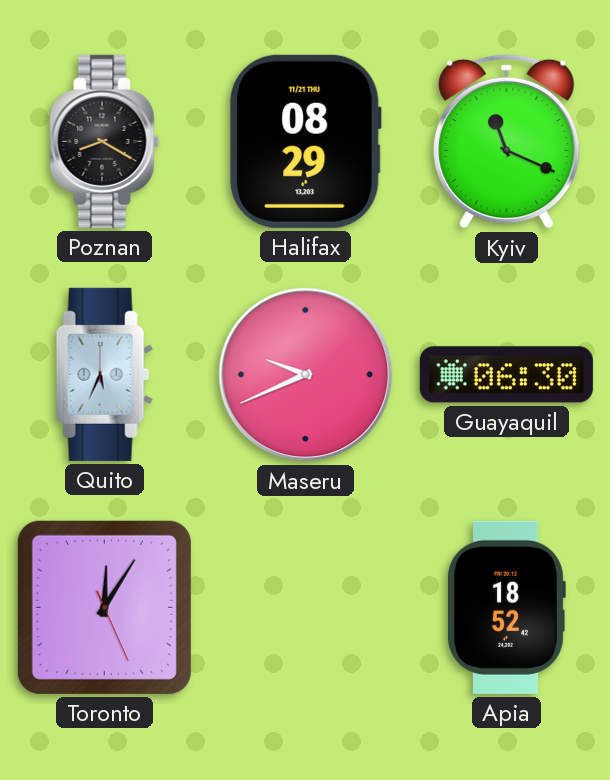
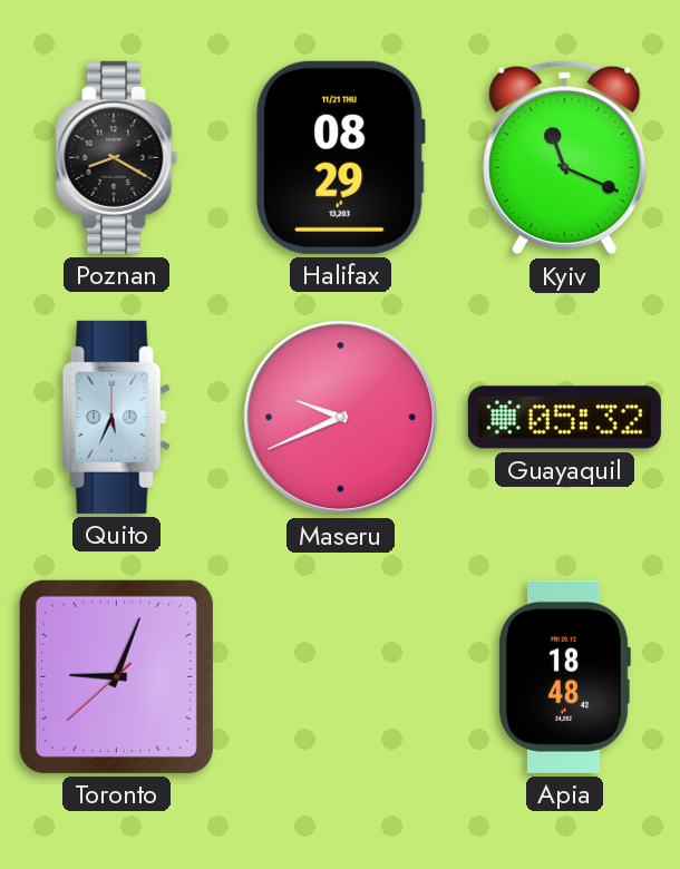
Guayaquil: 06:30 -> 05:32 (564, 418)
Toronto: 12:05 -> 9:03 (116, 676)
Apia: 18:52 -> 18:48 (565, 676)
